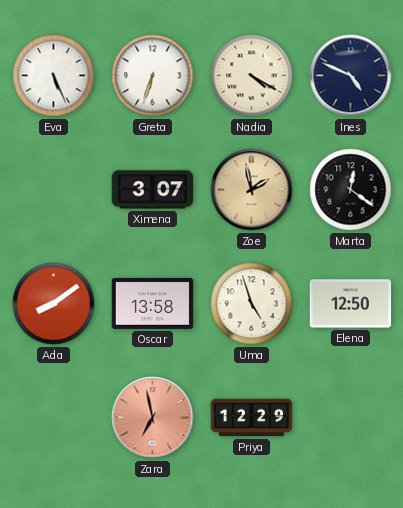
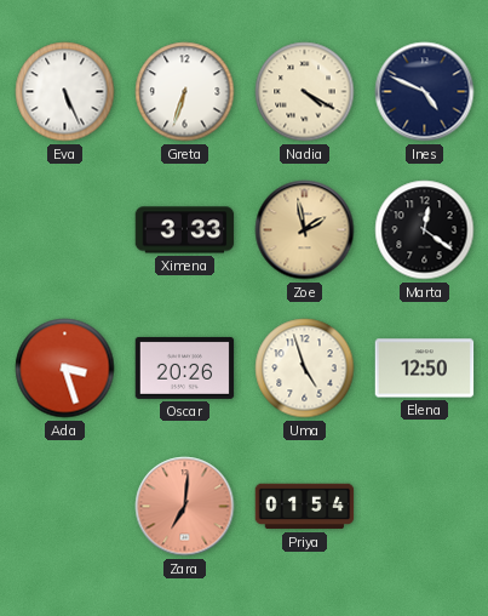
Ximena: 3:07 -> 3:33 (185, 230)
Ada: 8:09 -> 3:27 (65, 369)
Oscar: 13:58 -> 20:26 (185, 367)
Zara: 6:58 -> 7:01 (185, 507)
Priya: 12:29 -> 01:54 (305, 507)
